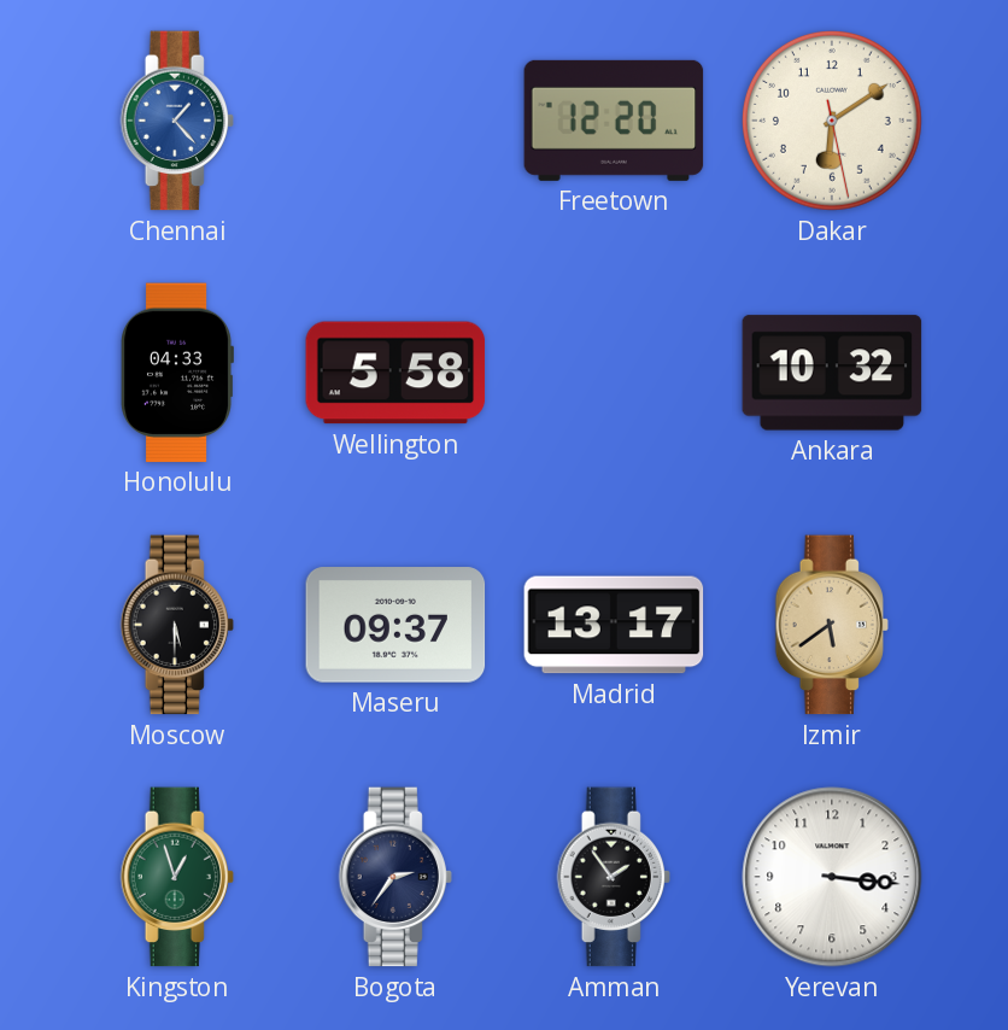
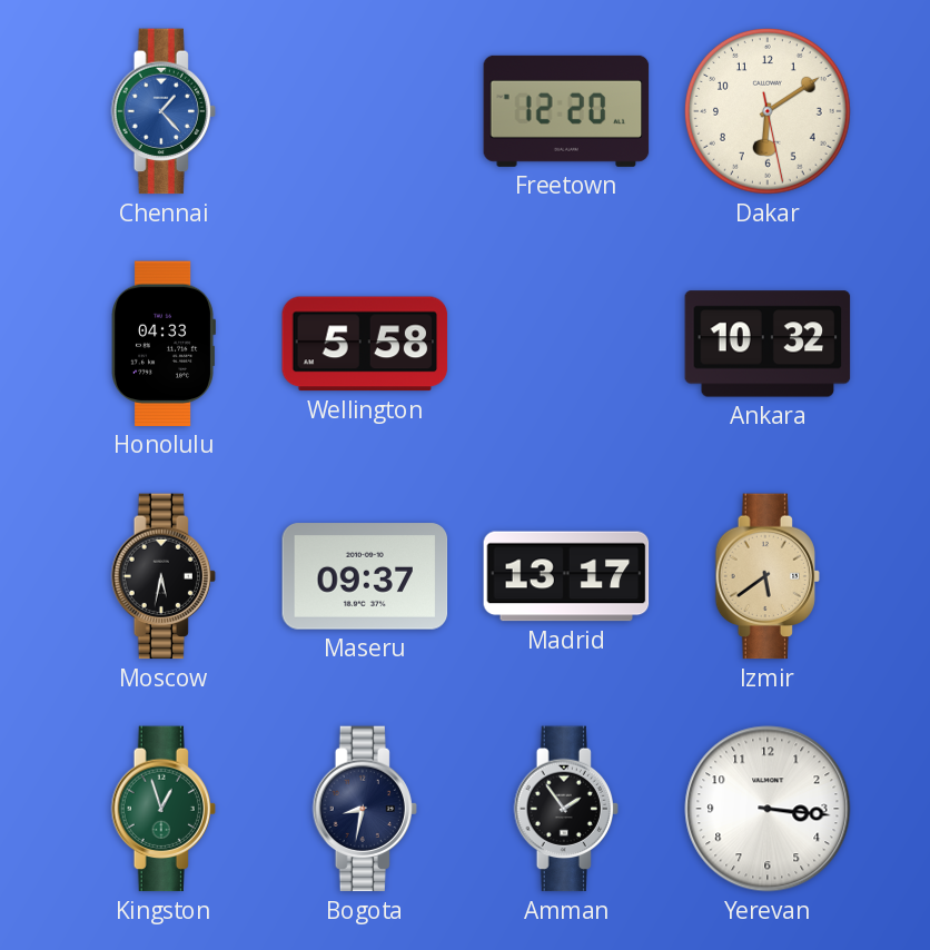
Moscow: 5:30 -> 5:32 (164, 576)
Bogota: 2:36 -> 8:32 (365, 809)
